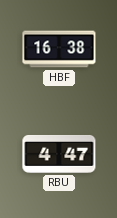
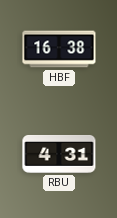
RBU: 4:47 -> 4:31 (59, 154)
